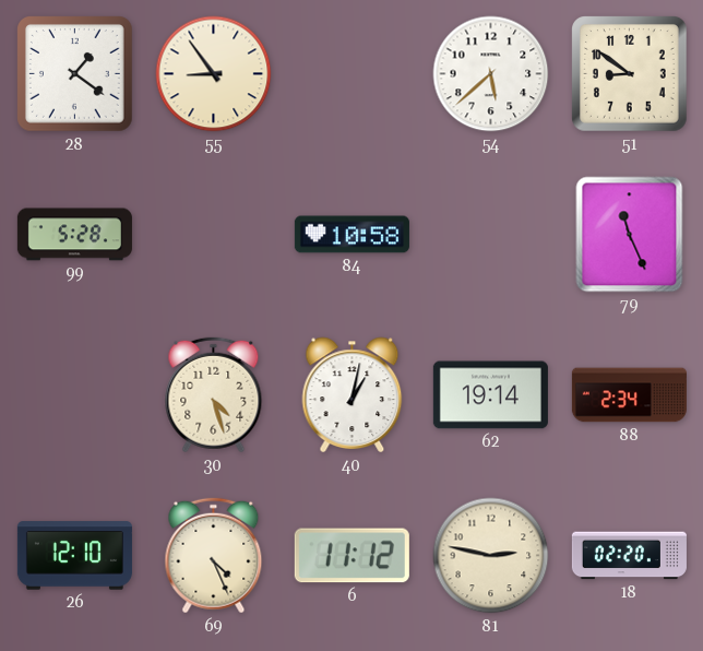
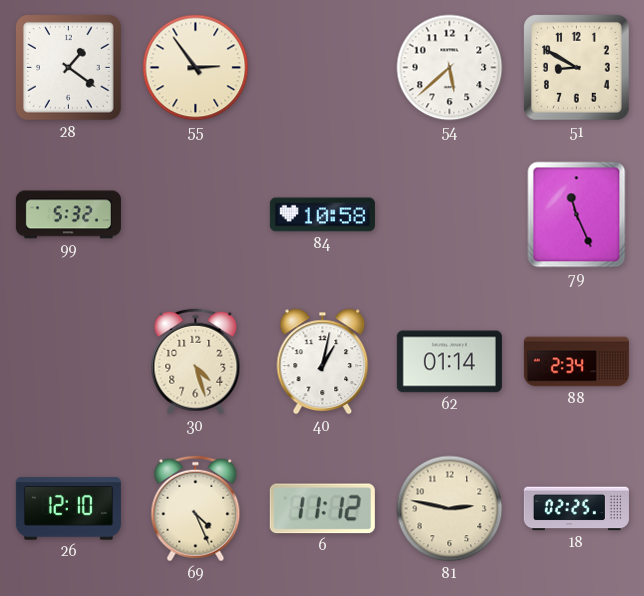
55: 8:54 -> 2:54 (196, 68)
51: 8:51 -> 8:50 (577, 68)
99: 5:28 -> 5:32 (68, 215)
62: 19:14 -> 01:14 (449, 362)
18: 02:20 -> 02:25 (576, 509)
